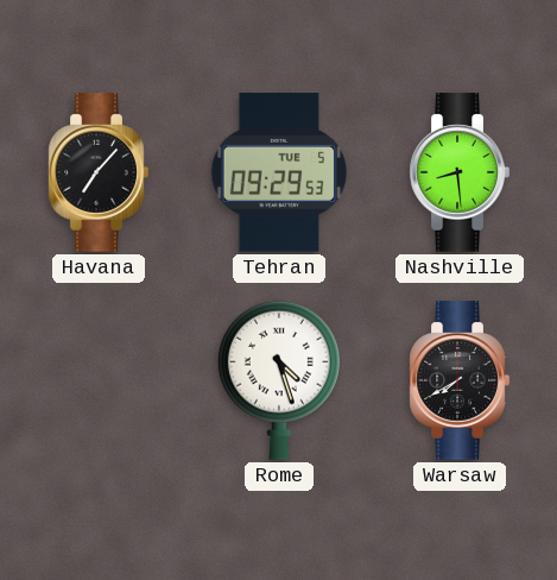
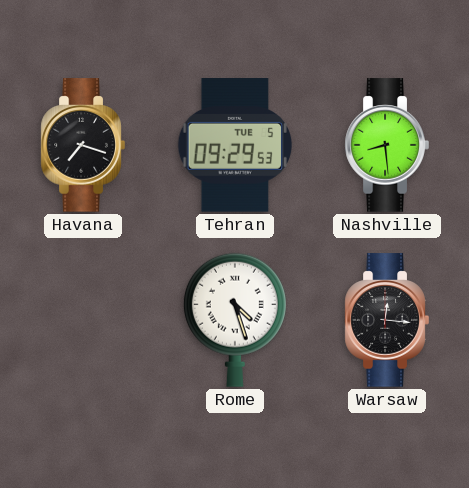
Havana: 7:07 -> 7:18 (83, 145)
Warsaw: 7:40 -> 12:16 (387, 320)
